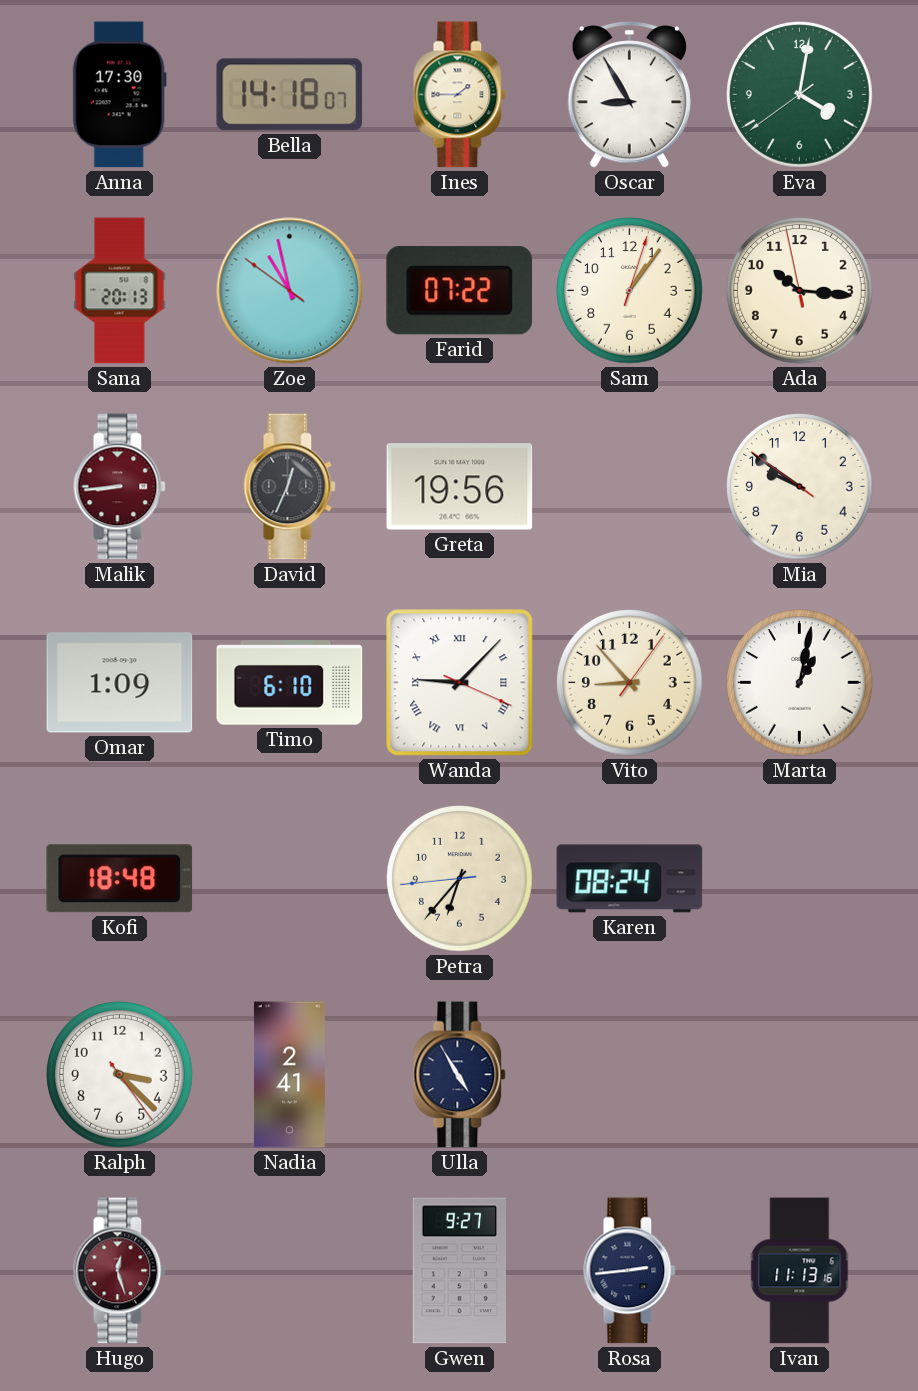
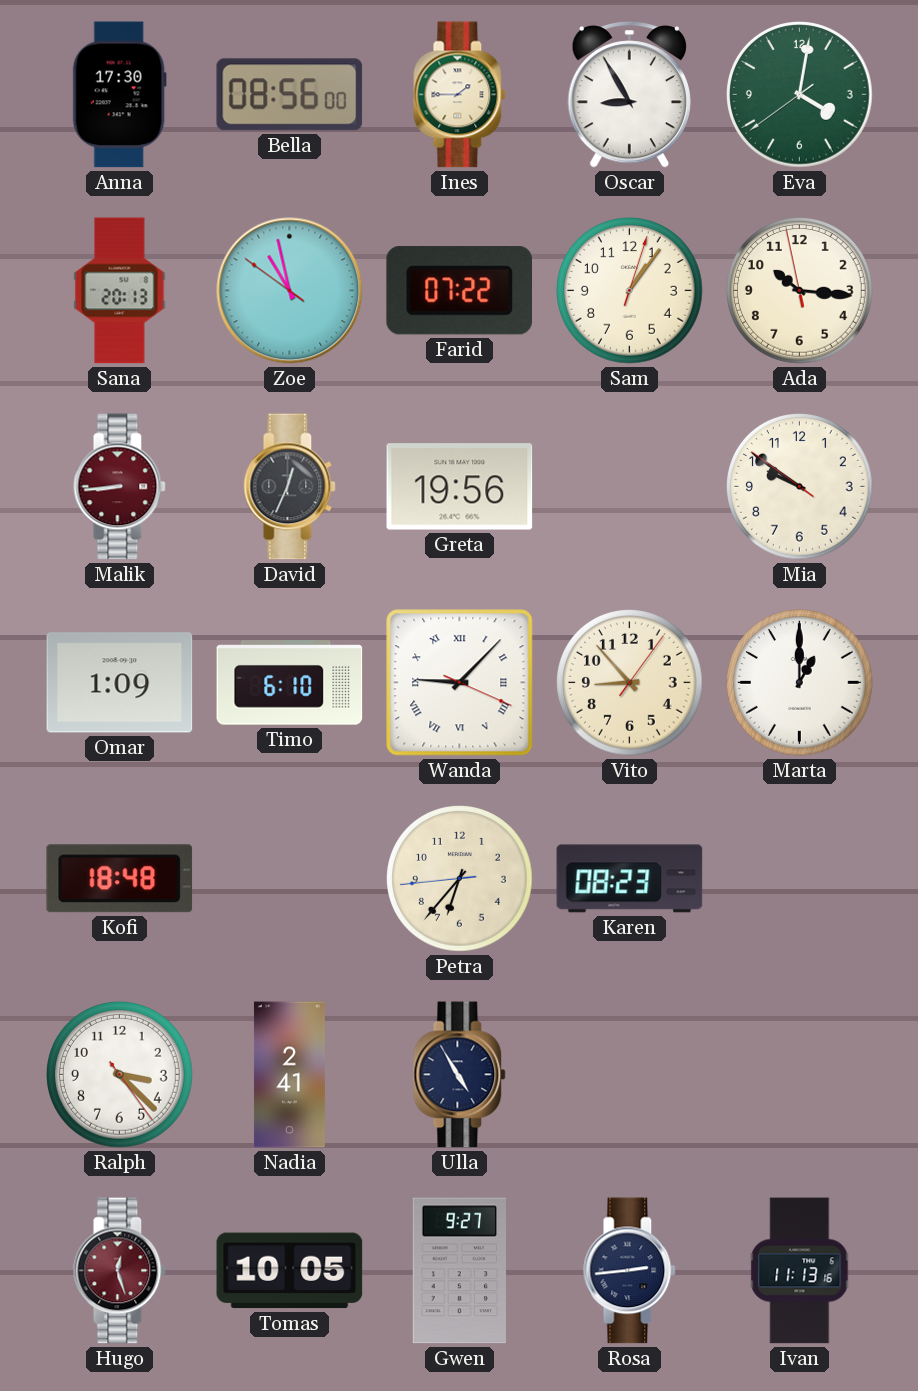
Bella: 14:18 -> 08:56 (290, 95)
Marta: 1:02 -> 1:00 (800, 683)
Karen: 08:24 -> 08:23 (630, 879)
Tomas: none -> 10:05 (290, 1271)
